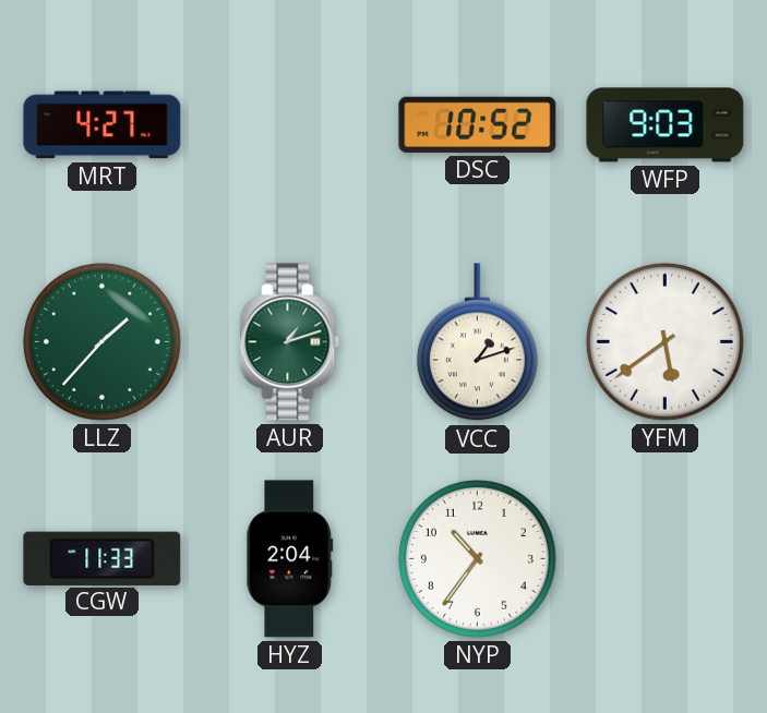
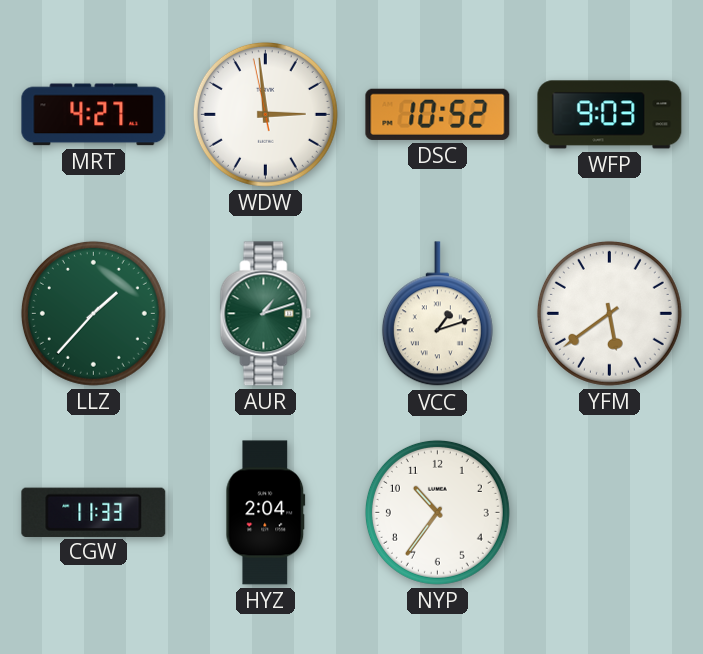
WDW: none -> 2:58 (265, 114)
